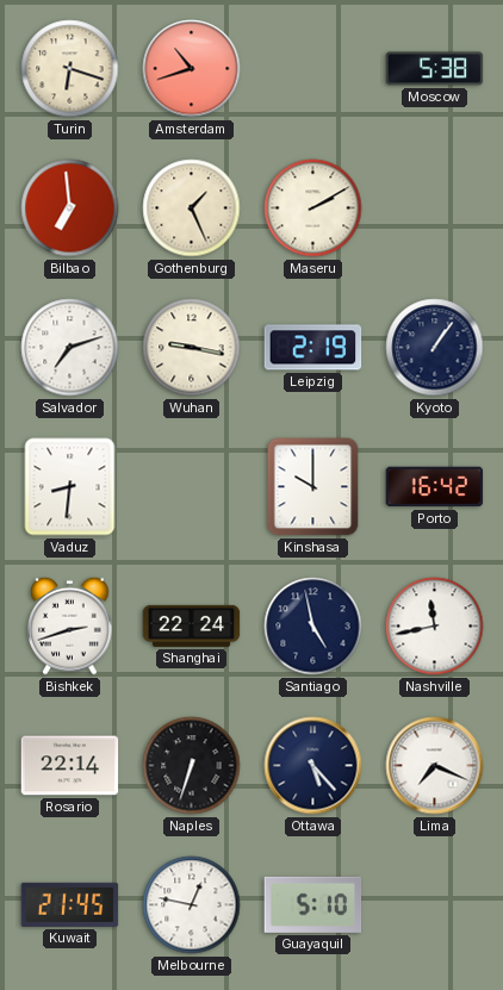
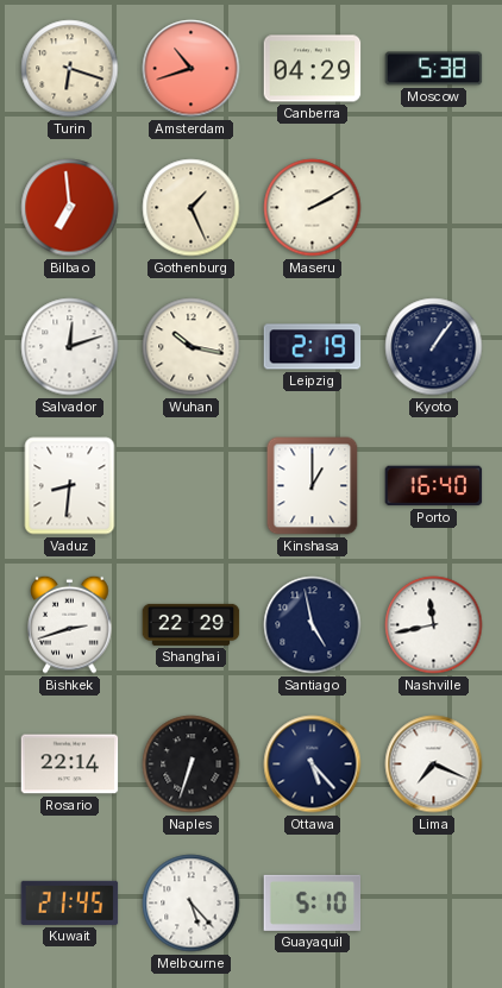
Canberra: none -> 04:29 (313, 69)
Salvador: 7:12 -> 12:12 (70, 347)
Wuhan: 9:17 -> 10:17 (192, 347)
Kinshasa: 10:00 -> 1:00 (313, 486)
Porto: 16:42 -> 16:40 (434, 486)
Shanghai: 22:24 -> 22:29 (192, 624)
Melbourne: 12:47 -> 5:23 (192, 904)
